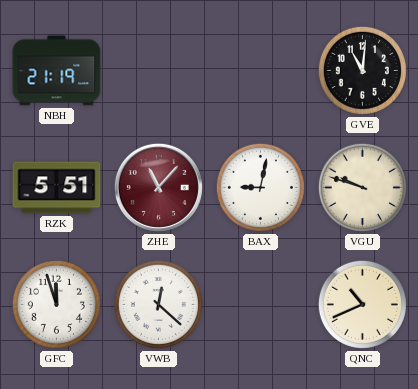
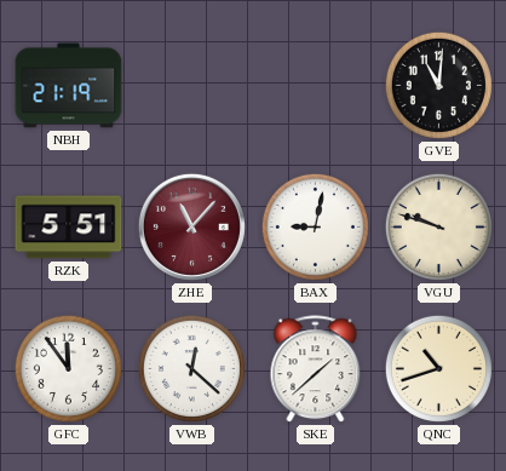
GFC: 11:57 -> 11:54 (68, 368)
SKE: none -> 1:38 (316, 369)
QNC: 10:41 -> 10:42 (438, 368)
